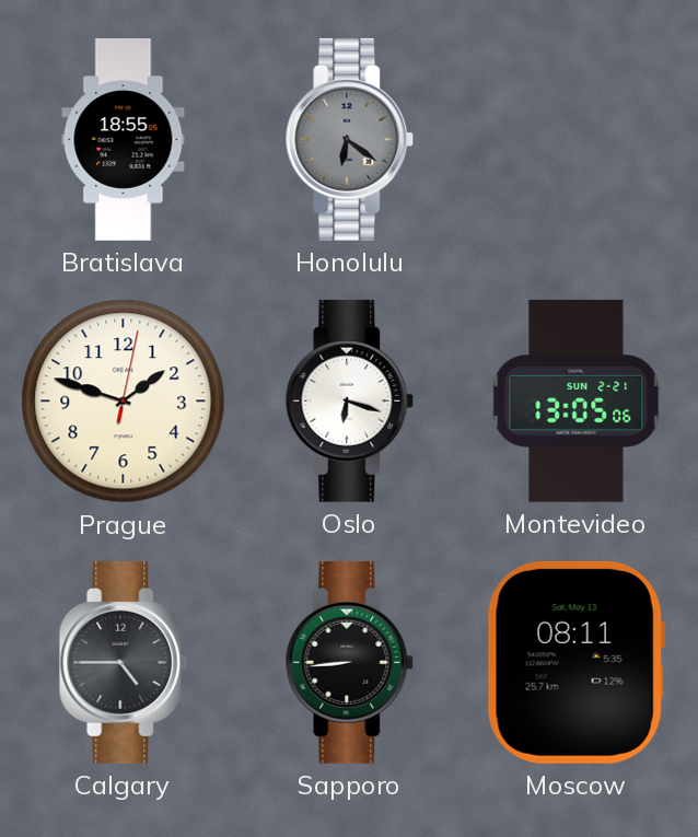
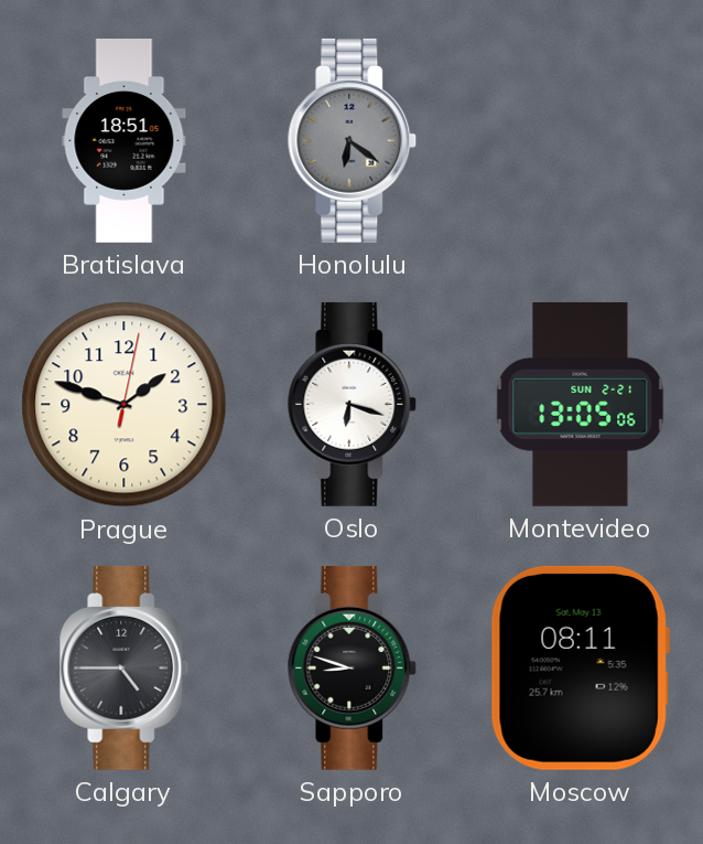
Bratislava: 18:55 -> 18:51 (125, 141)
Sapporo: 8:44 -> 8:48 (353, 667)
